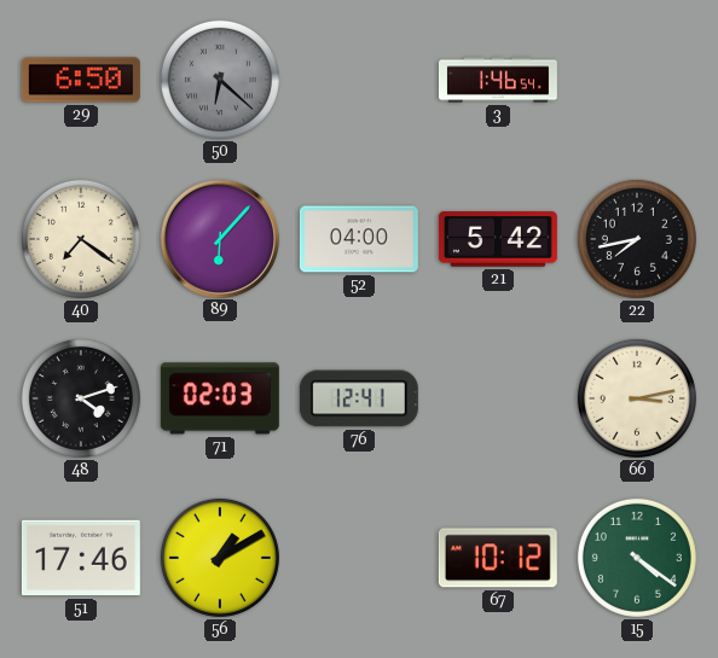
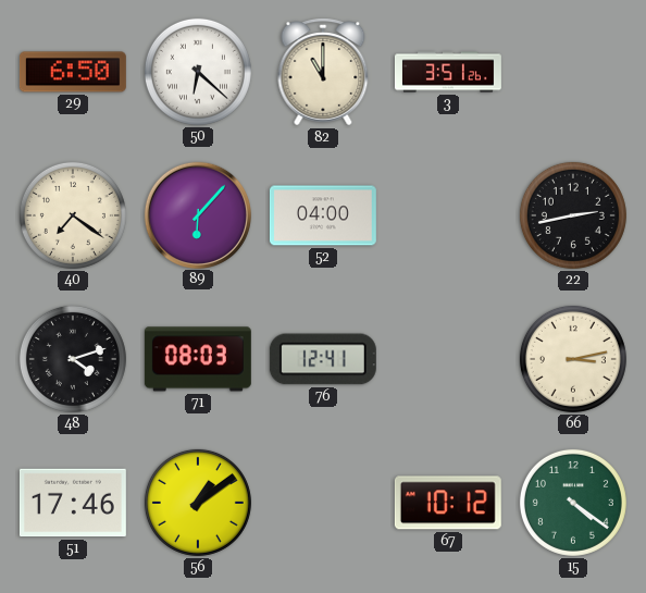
50 dial: grey -> white (198, 72)
82: none -> 11:00 (323, 72)
3: 1:46 -> 3:51 (448, 72)
21: 5:42 -> none (498, 239)
22: 7:43 -> 2:43 (573, 215)
71: 02:03 -> 08:03 (198, 359)
56: 1:10 -> 1:09 (198, 503)
